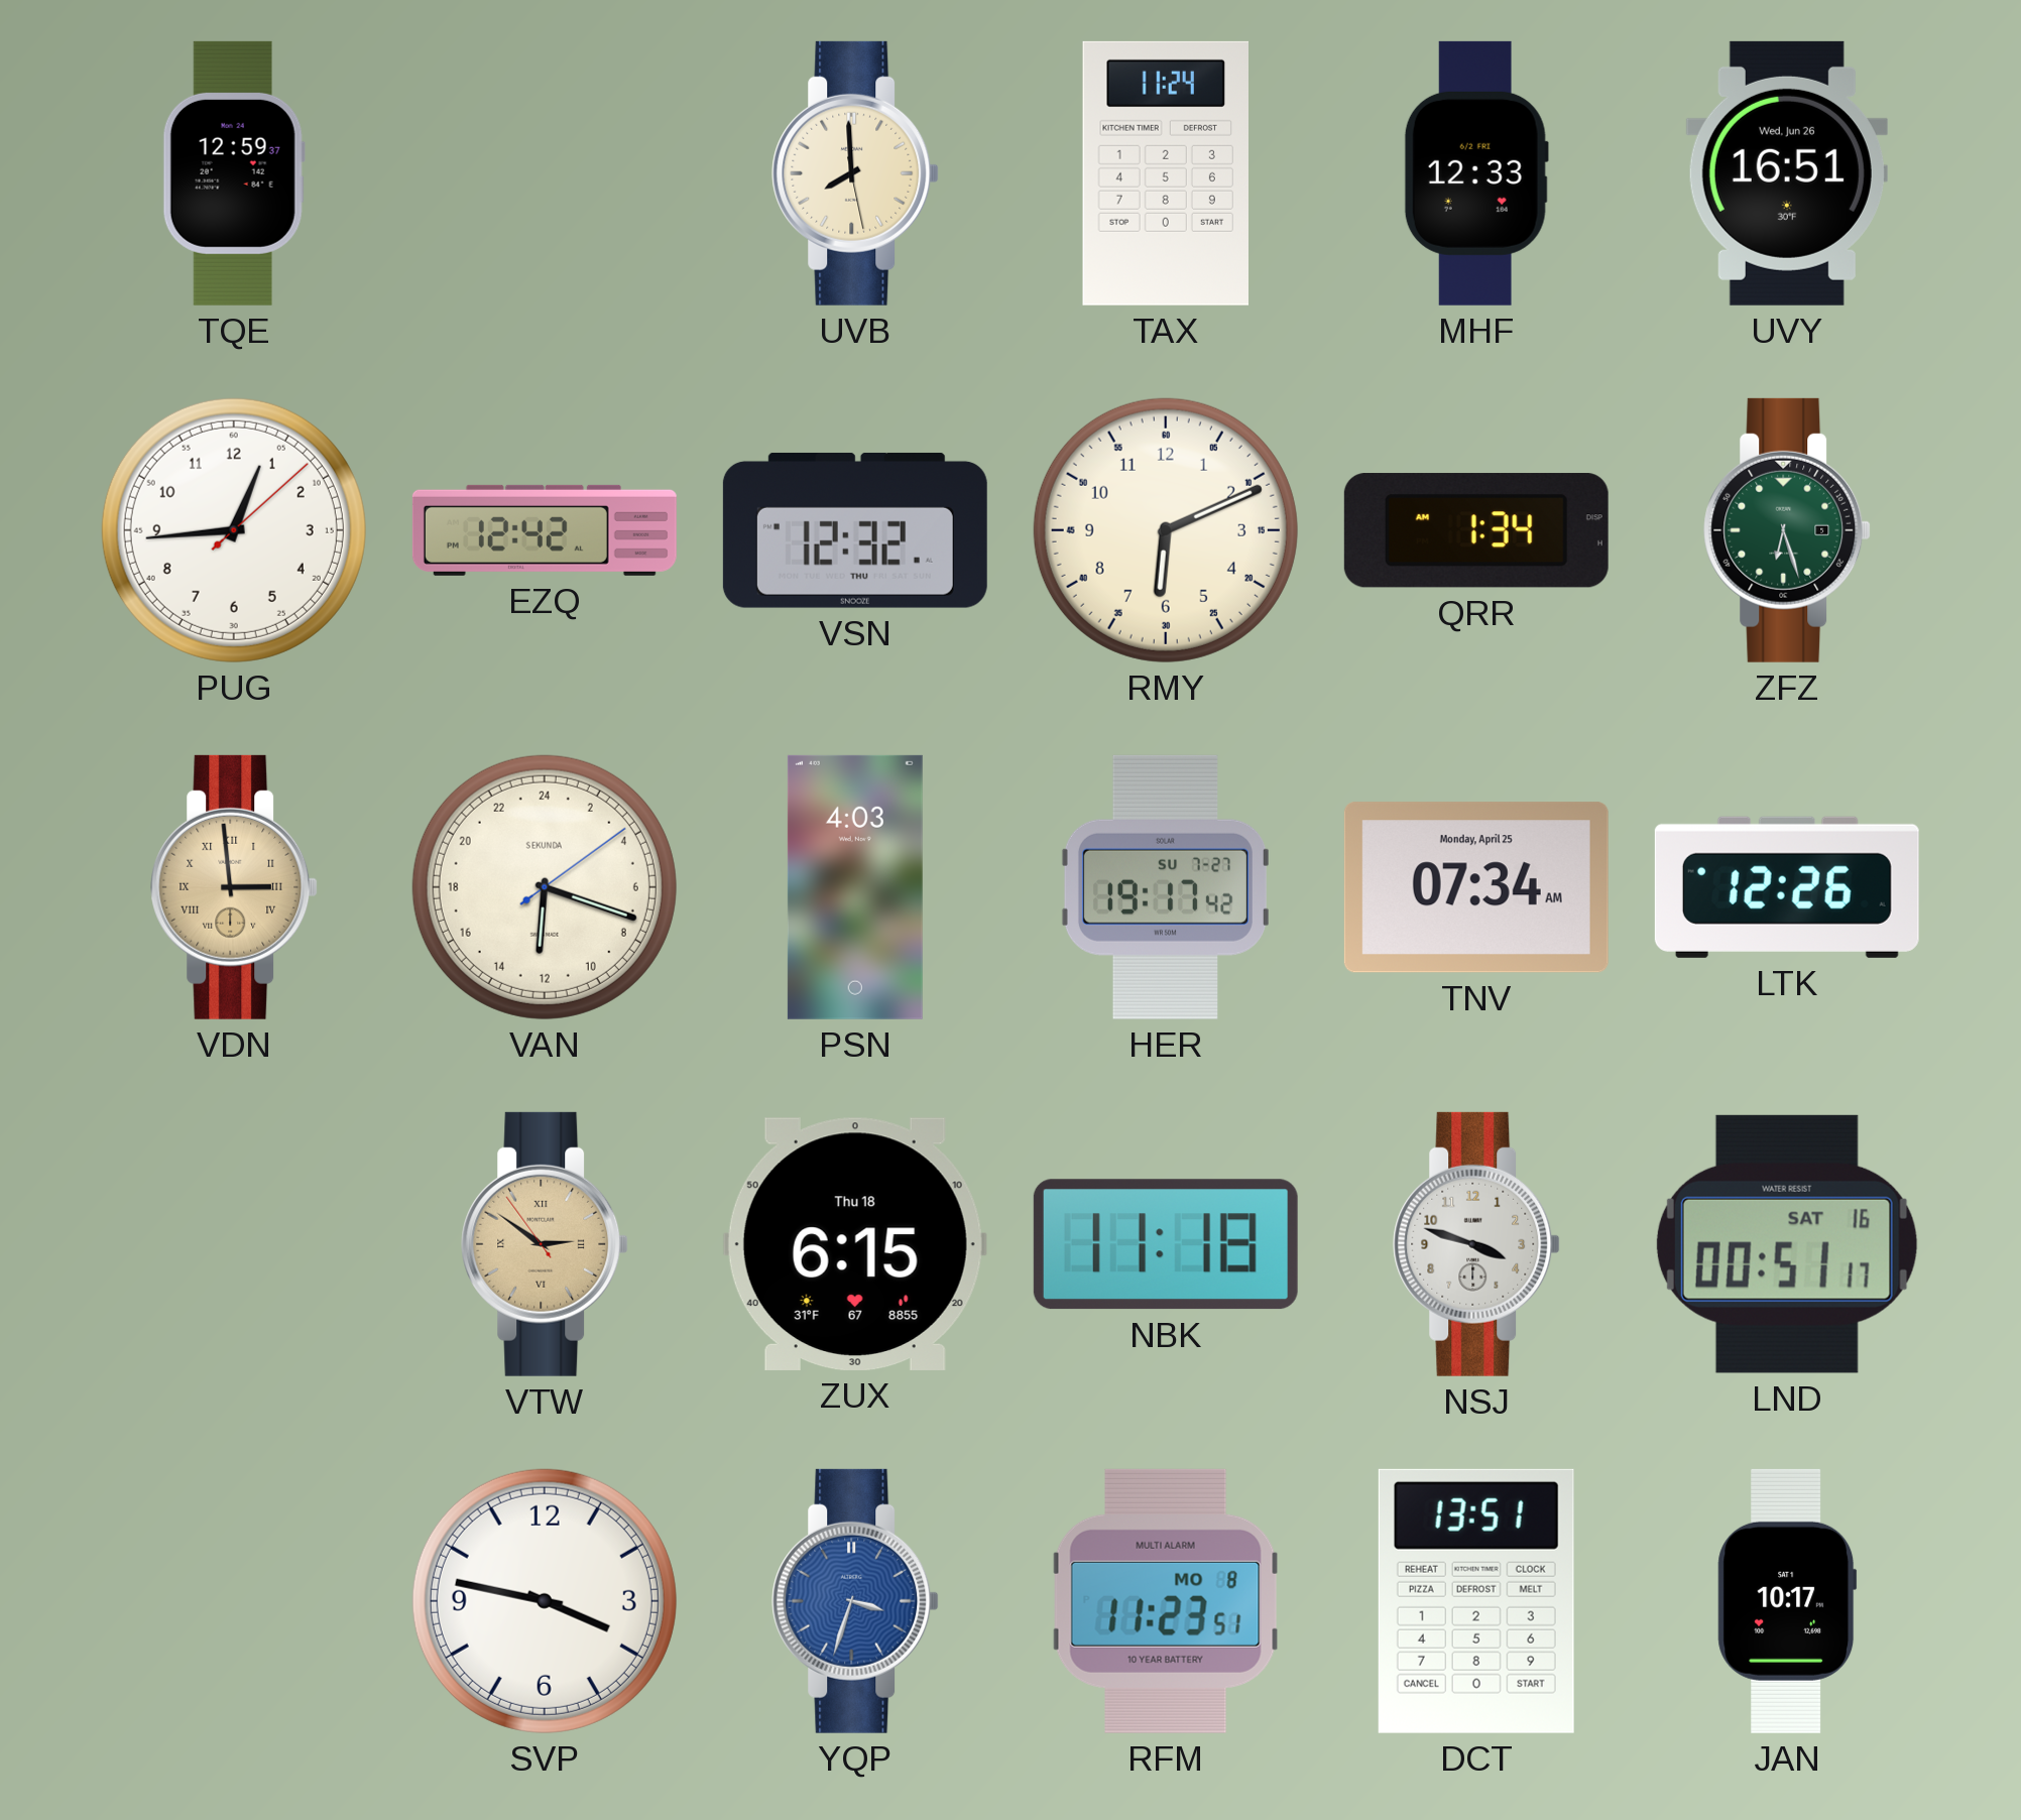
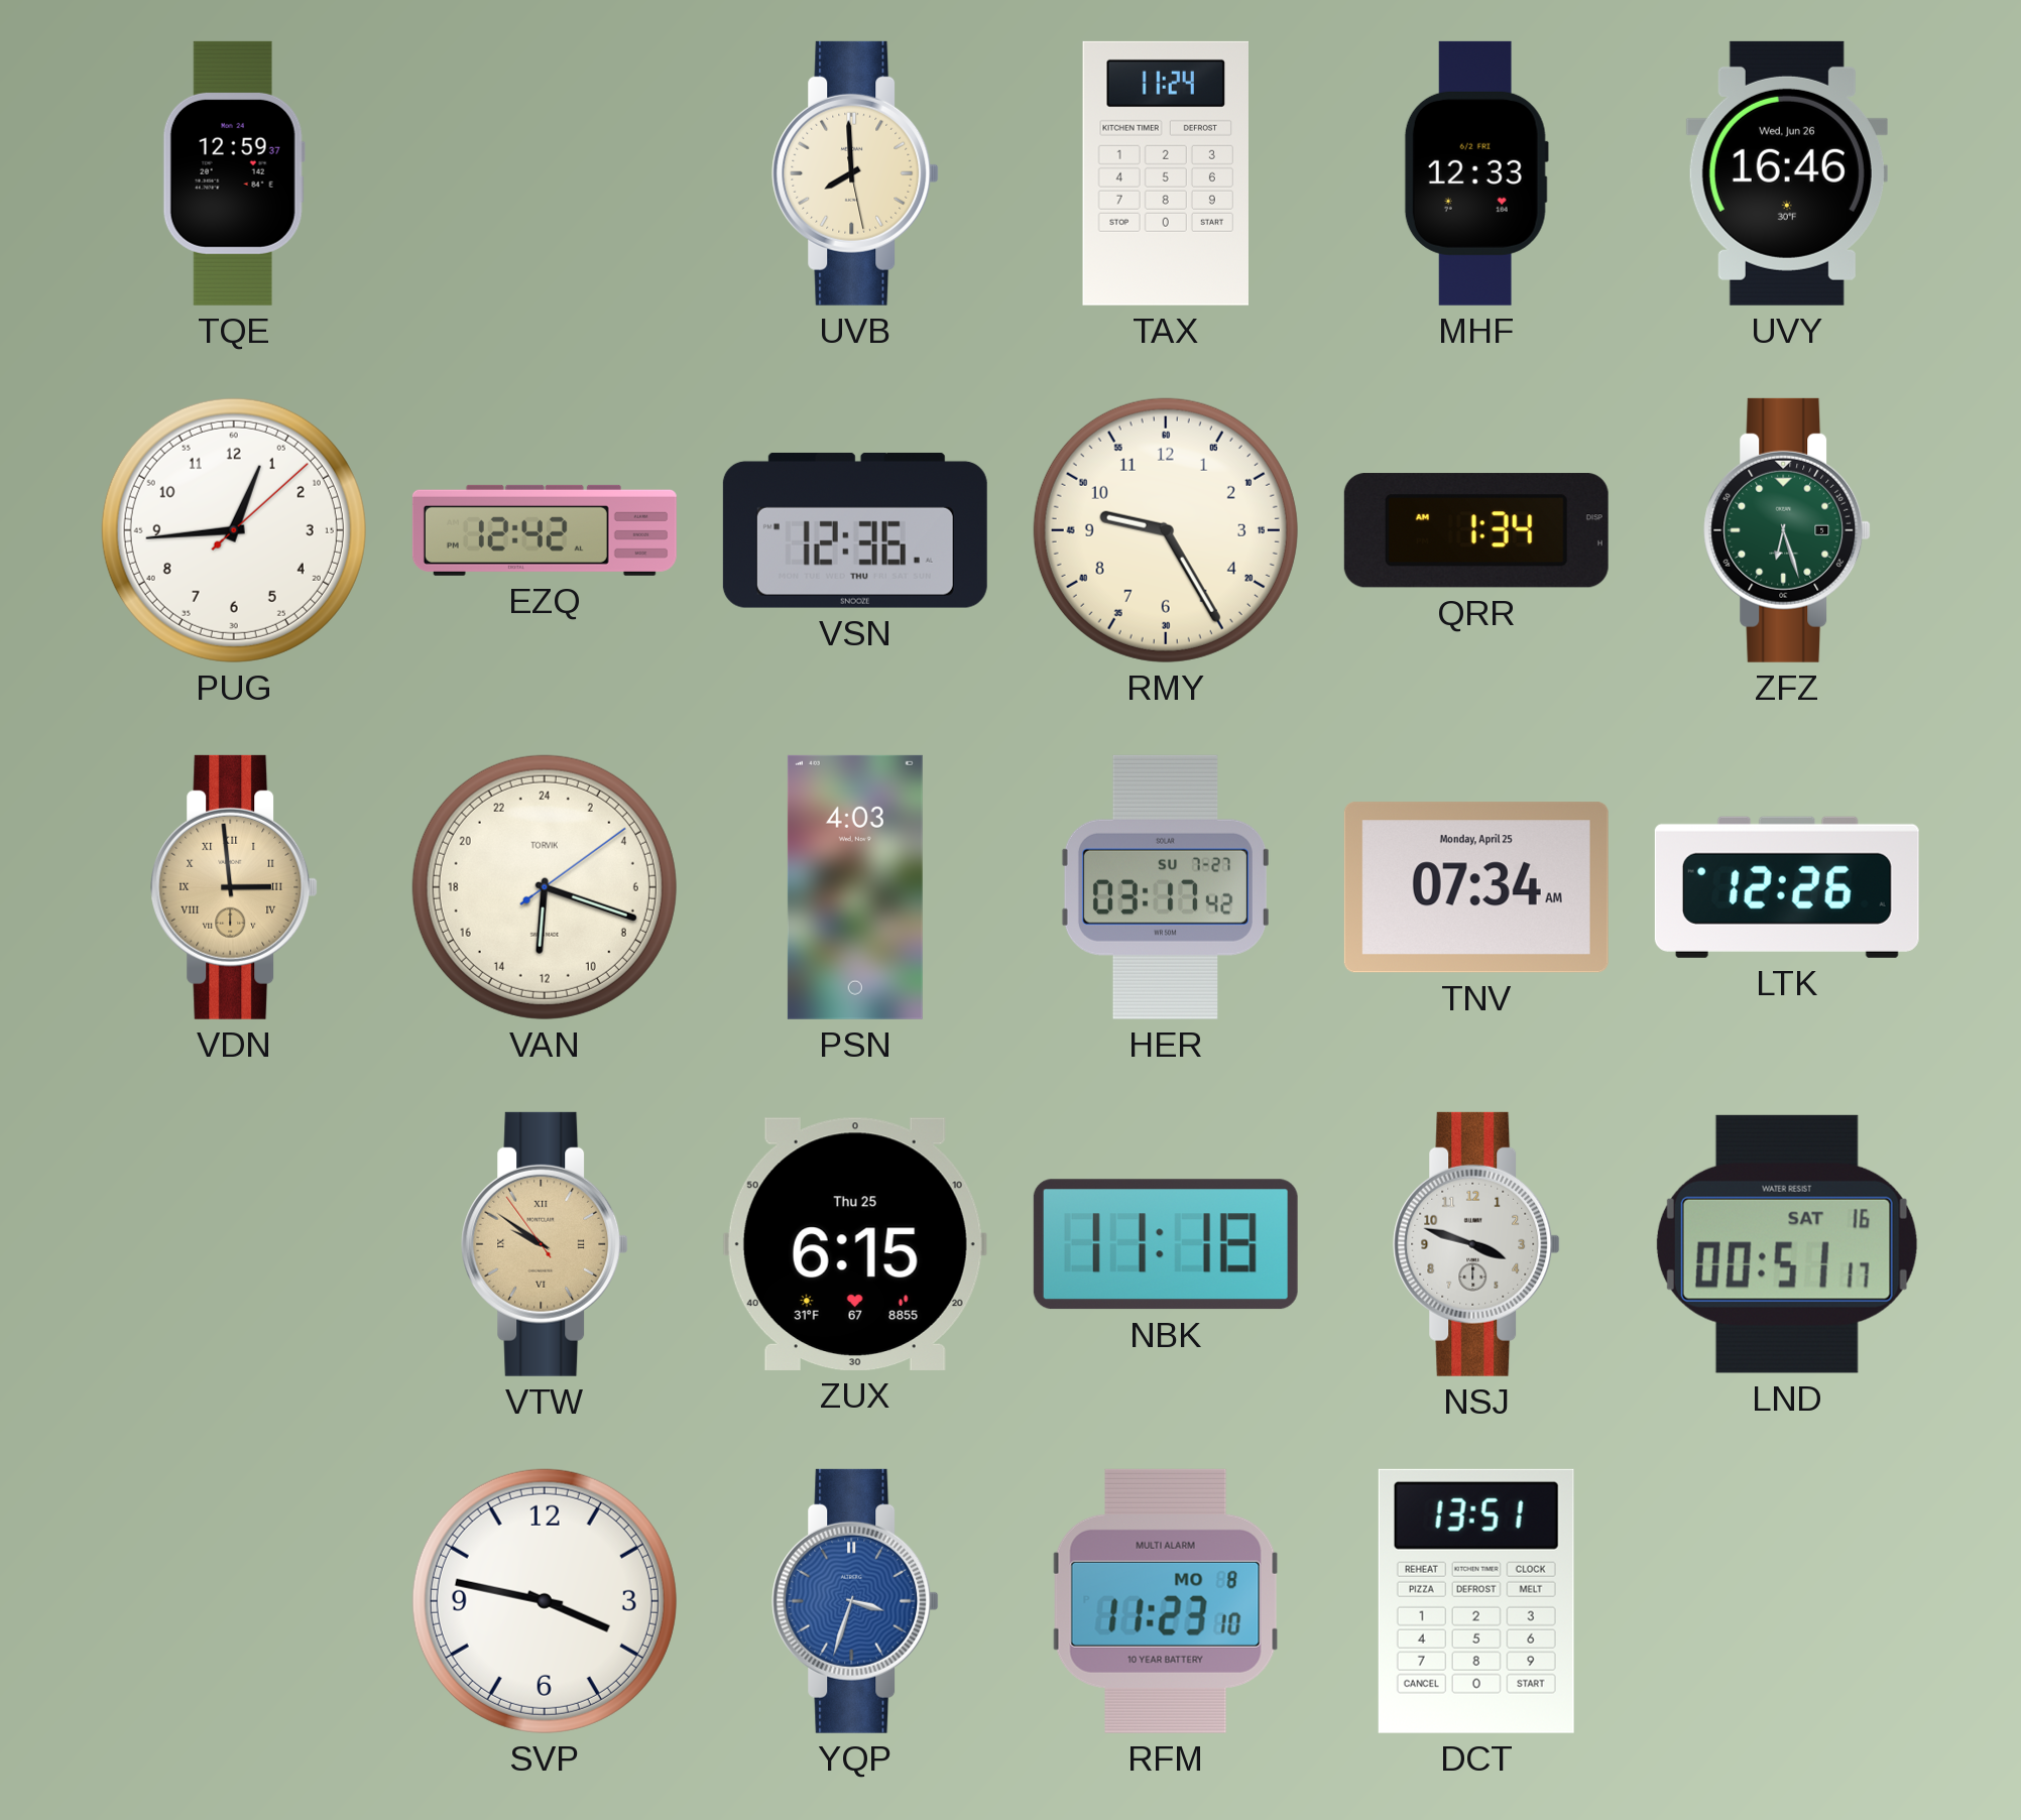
UVY: 16:51 -> 16:46 (1787, 173)
VSN: 12:32 -> 12:36 (855, 530)
RMY: 6:11 -> 9:25 (1166, 530)
VAN brand: SEKUNDA -> TORVIK (545, 887)
HER: 19:17 -> 03:17 (1165, 887)
VTW: 2:50 -> 9:50 (545, 1244)
ZUX date: Thu 18 -> Thu 25 (855, 1244)
RFM: 11:23:51 -> 11:23:10 (1166, 1601)
JAN: 10:17 -> none (1787, 1601)
